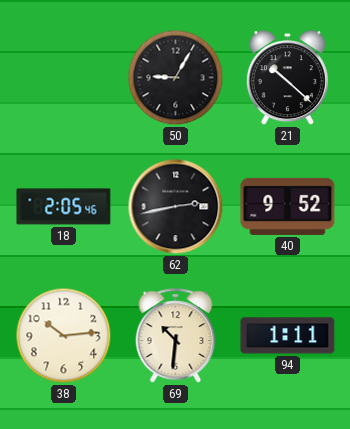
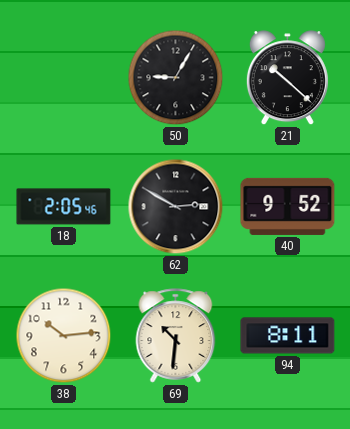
62: 2:43 -> 2:50 (176, 207)
94: 1:11 -> 8:11 (288, 336)
